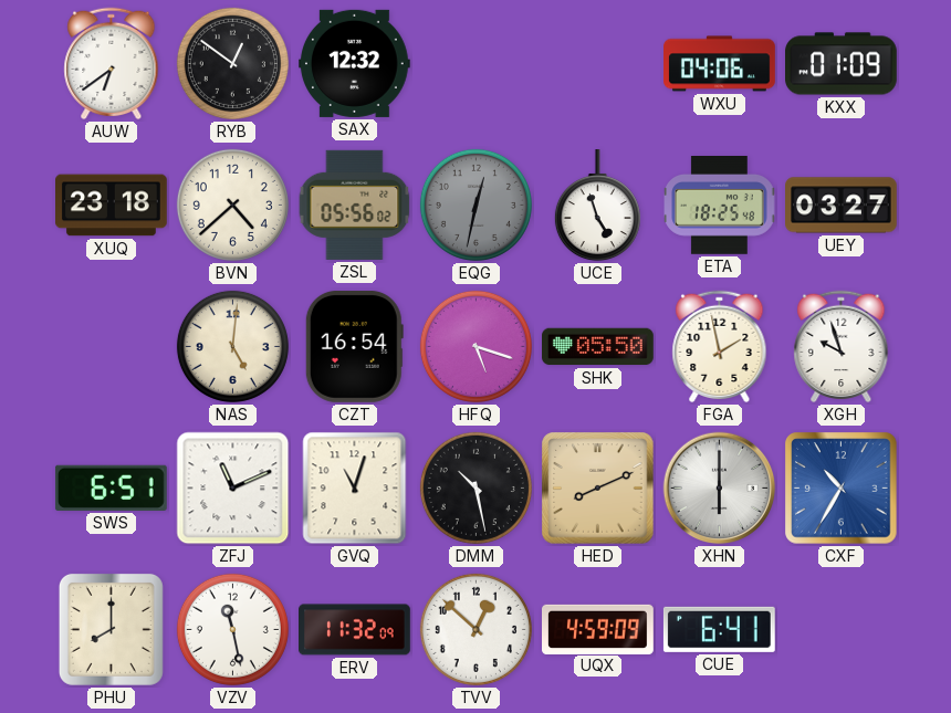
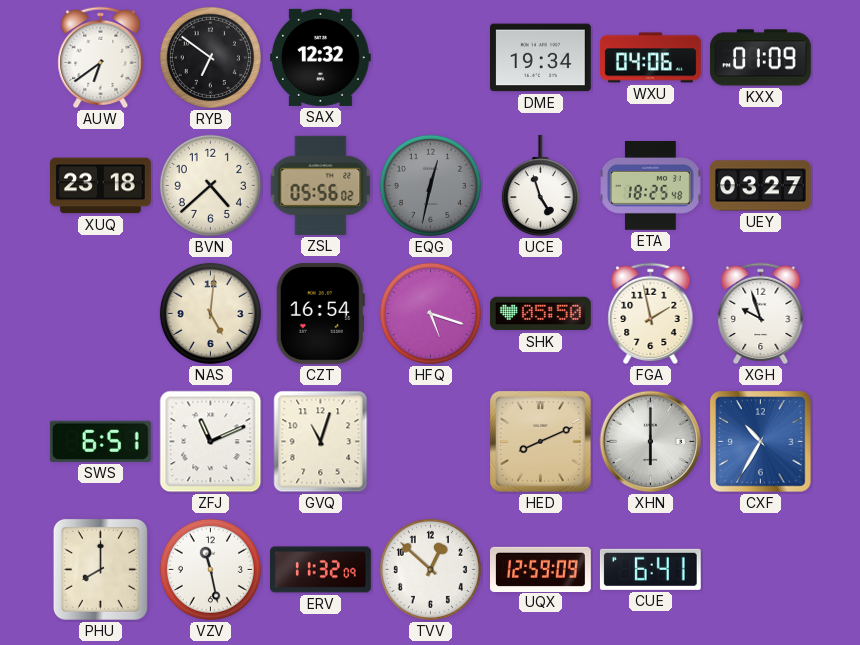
RYB: 12:51 -> 6:51 (210, 57)
DME: none -> 19:34 (541, 58)
DMM: 10:28 -> none (476, 487)
UQX: 4:59 -> 12:59 (541, 569)
